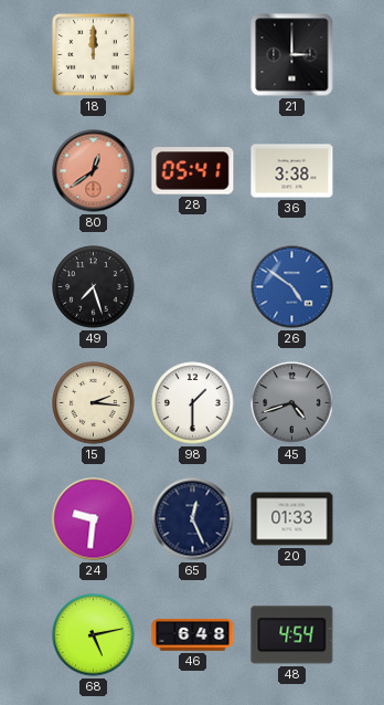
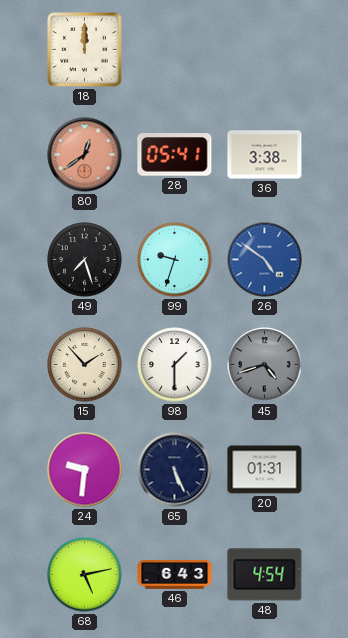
21: 3:00 -> none (292, 55)
99: none -> 9:33 (175, 260)
15: 2:16 -> 1:53 (85, 365)
65: 12:26 -> 5:26 (175, 470)
20: 01:33 -> 01:31 (265, 470)
46: 6:48 -> 6:43 (175, 575)
